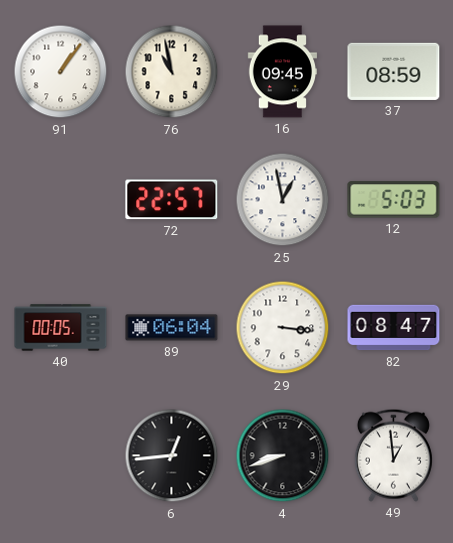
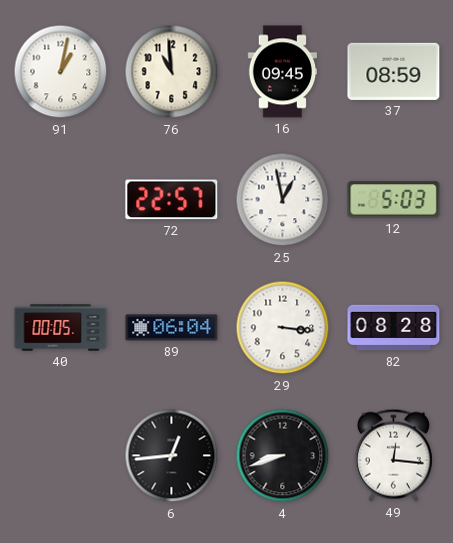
91: 1:06 -> 1:02 (61, 72)
76: 10:58 -> 10:59 (172, 72)
82: 08:47 -> 08:28 (394, 328)
49: 12:59 -> 12:16 (393, 455)
